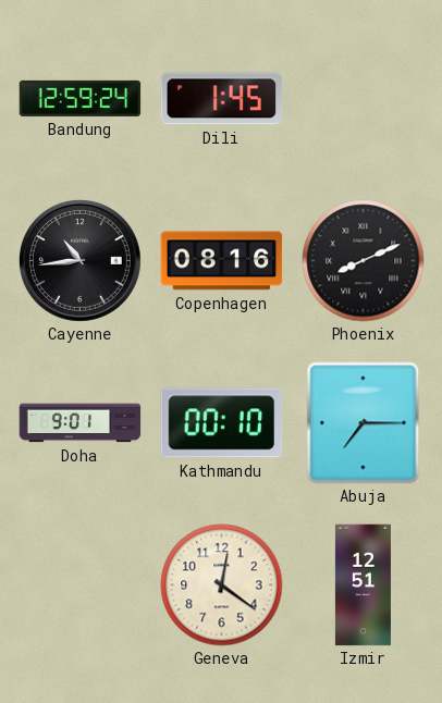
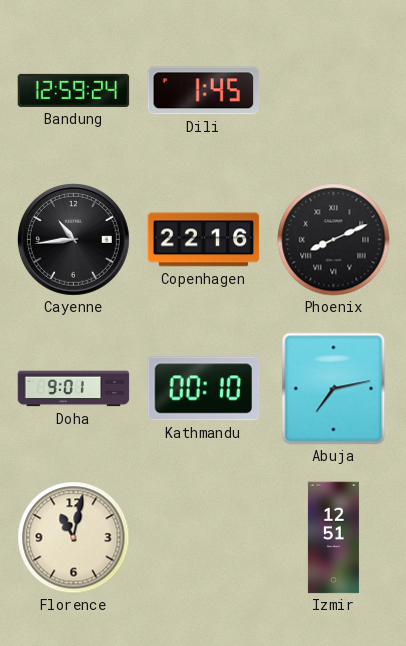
Copenhagen: 08:16 -> 22:16 (204, 240)
Abuja: 7:15 -> 7:13 (334, 389)
Florence: none -> 11:02 (74, 538)
Geneva: 12:21 -> none (222, 585)
